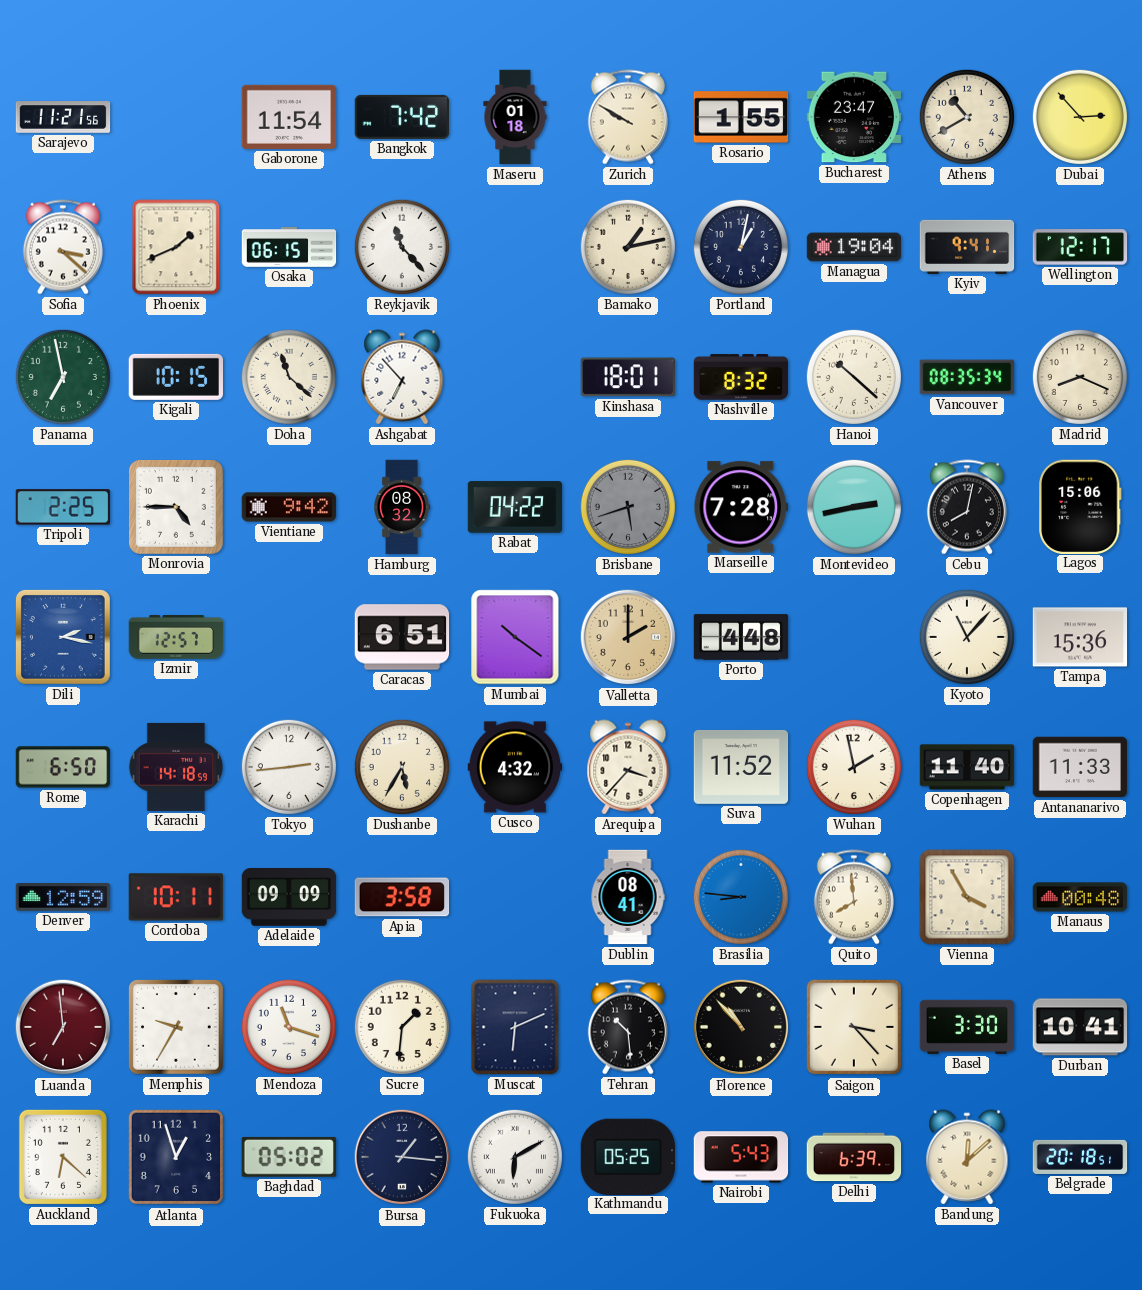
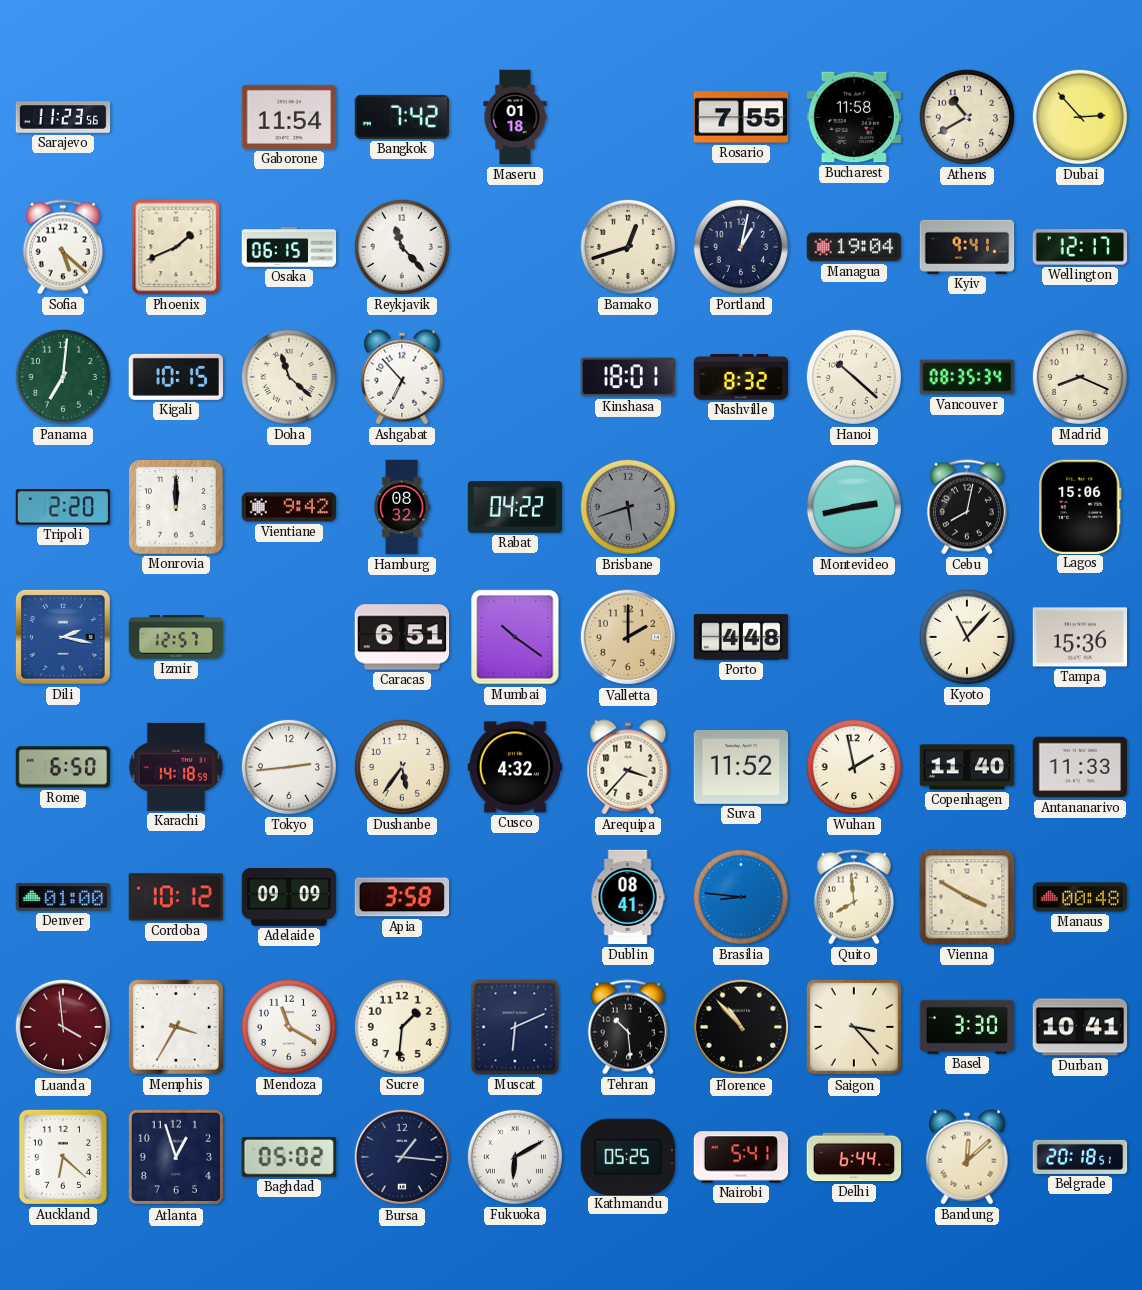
Sarajevo: 11:21 -> 11:23 (63, 117)
Zurich: 9:50 -> none (628, 117)
Rosario: 1:55 -> 7:55 (741, 117)
Bucharest: 23:47 -> 11:58 (854, 117)
Sofia: 3:22 -> 5:22 (63, 247)
Bamako: 1:13 -> 12:42 (628, 247)
Panama: 6:58 -> 7:01 (63, 377)
Tripoli: 2:25 -> 2:20 (62, 507)
Monrovia: 4:45 -> 12:00 (176, 507)
Marseille: 7:28 -> none (740, 507)
Dushanbe: 5:35 -> 5:36 (402, 767)
Denver: 12:59 -> 01:00 (63, 897)
Cordoba: 10:11 -> 10:12 (175, 897)
Vienna: 3:55 -> 3:50 (967, 897)
Luanda: 6:59 -> 3:59 (63, 1027)
Memphis: 9:35 -> 3:35 (177, 1028)
Mendoza: 11:18 -> 11:20 (289, 1027)
Nairobi: 5:43 -> 5:41 (741, 1157)
Delhi: 6:39 -> 6:44 (854, 1157)
